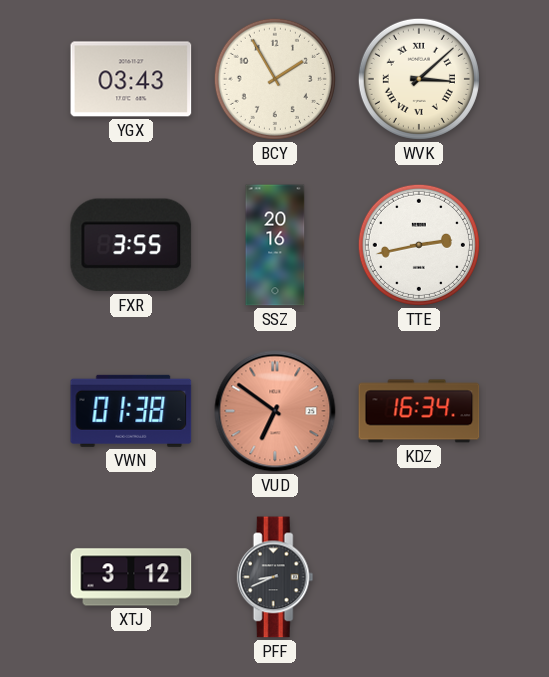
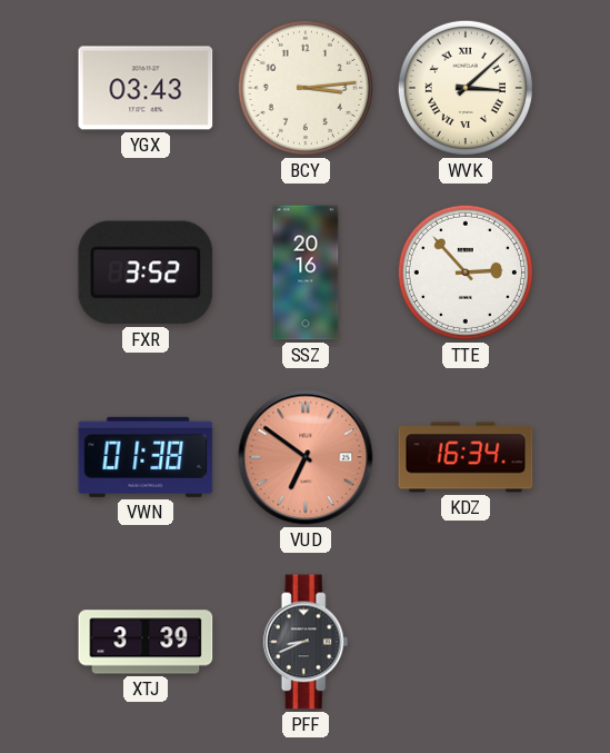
BCY: 1:55 -> 3:14 (306, 88)
FXR: 3:55 -> 3:52 (146, 273)
TTE: 2:43 -> 2:53 (466, 273)
XTJ: 3:12 -> 3:39 (146, 642)
